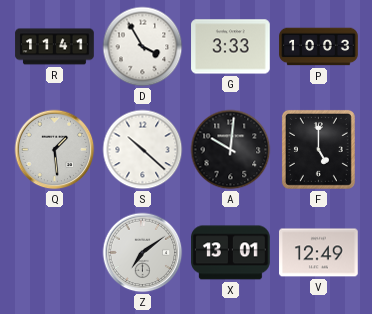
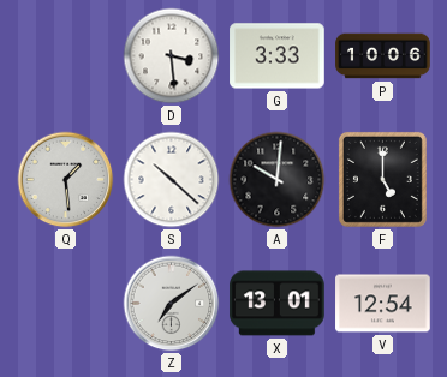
R: 11:41 -> none (55, 47)
D: 3:55 -> 3:29 (172, 56)
P: 10:03 -> 10:06 (383, 56)
V: 12:49 -> 12:54 (383, 304)
